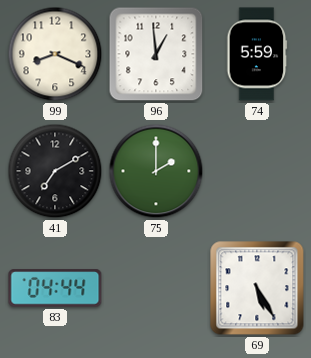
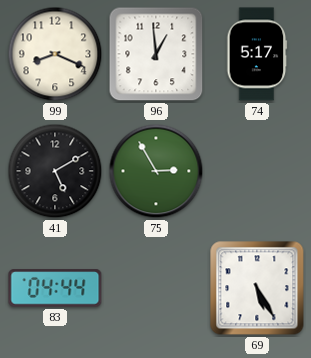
74: 5:59 -> 5:17 (257, 54)
41: 7:10 -> 5:10 (55, 171)
75: 2:00 -> 2:55 (156, 171)
